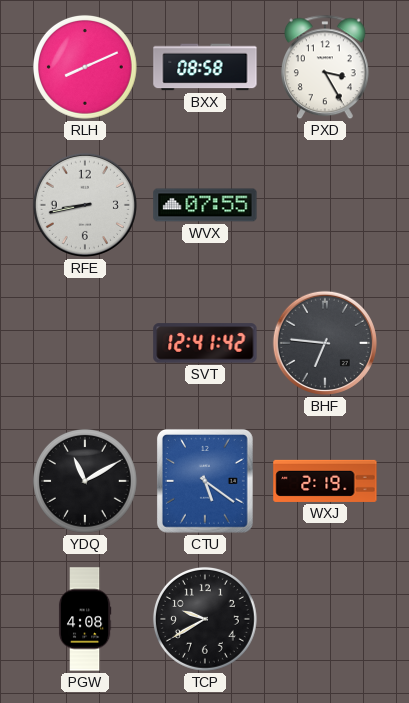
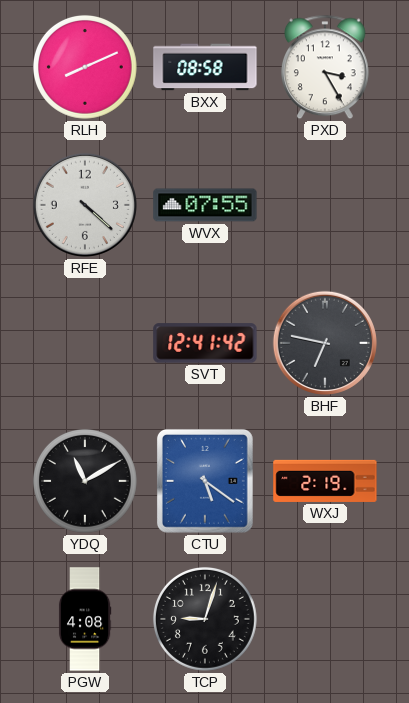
RFE: 8:43 -> 4:22 (85, 205)
BHF: 6:46 -> 6:47 (325, 343)
TCP: 9:40 -> 9:03 (205, 619)
